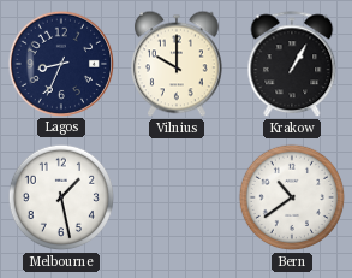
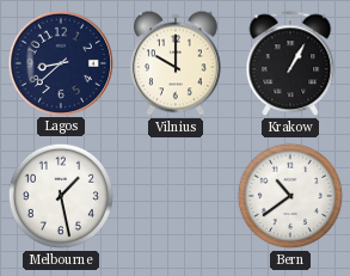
Lagos: 8:34 -> 8:38 (60, 62)
